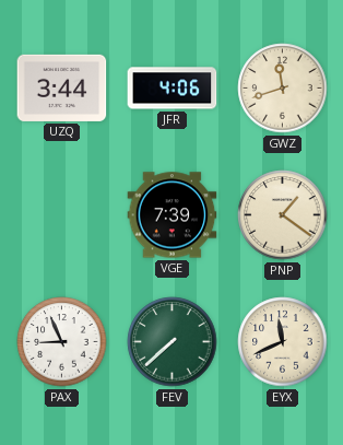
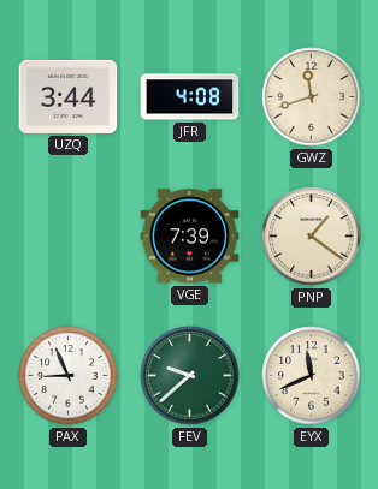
JFR: 4:06 -> 4:08 (190, 97)
FEV: 7:38 -> 9:38 (190, 376)
